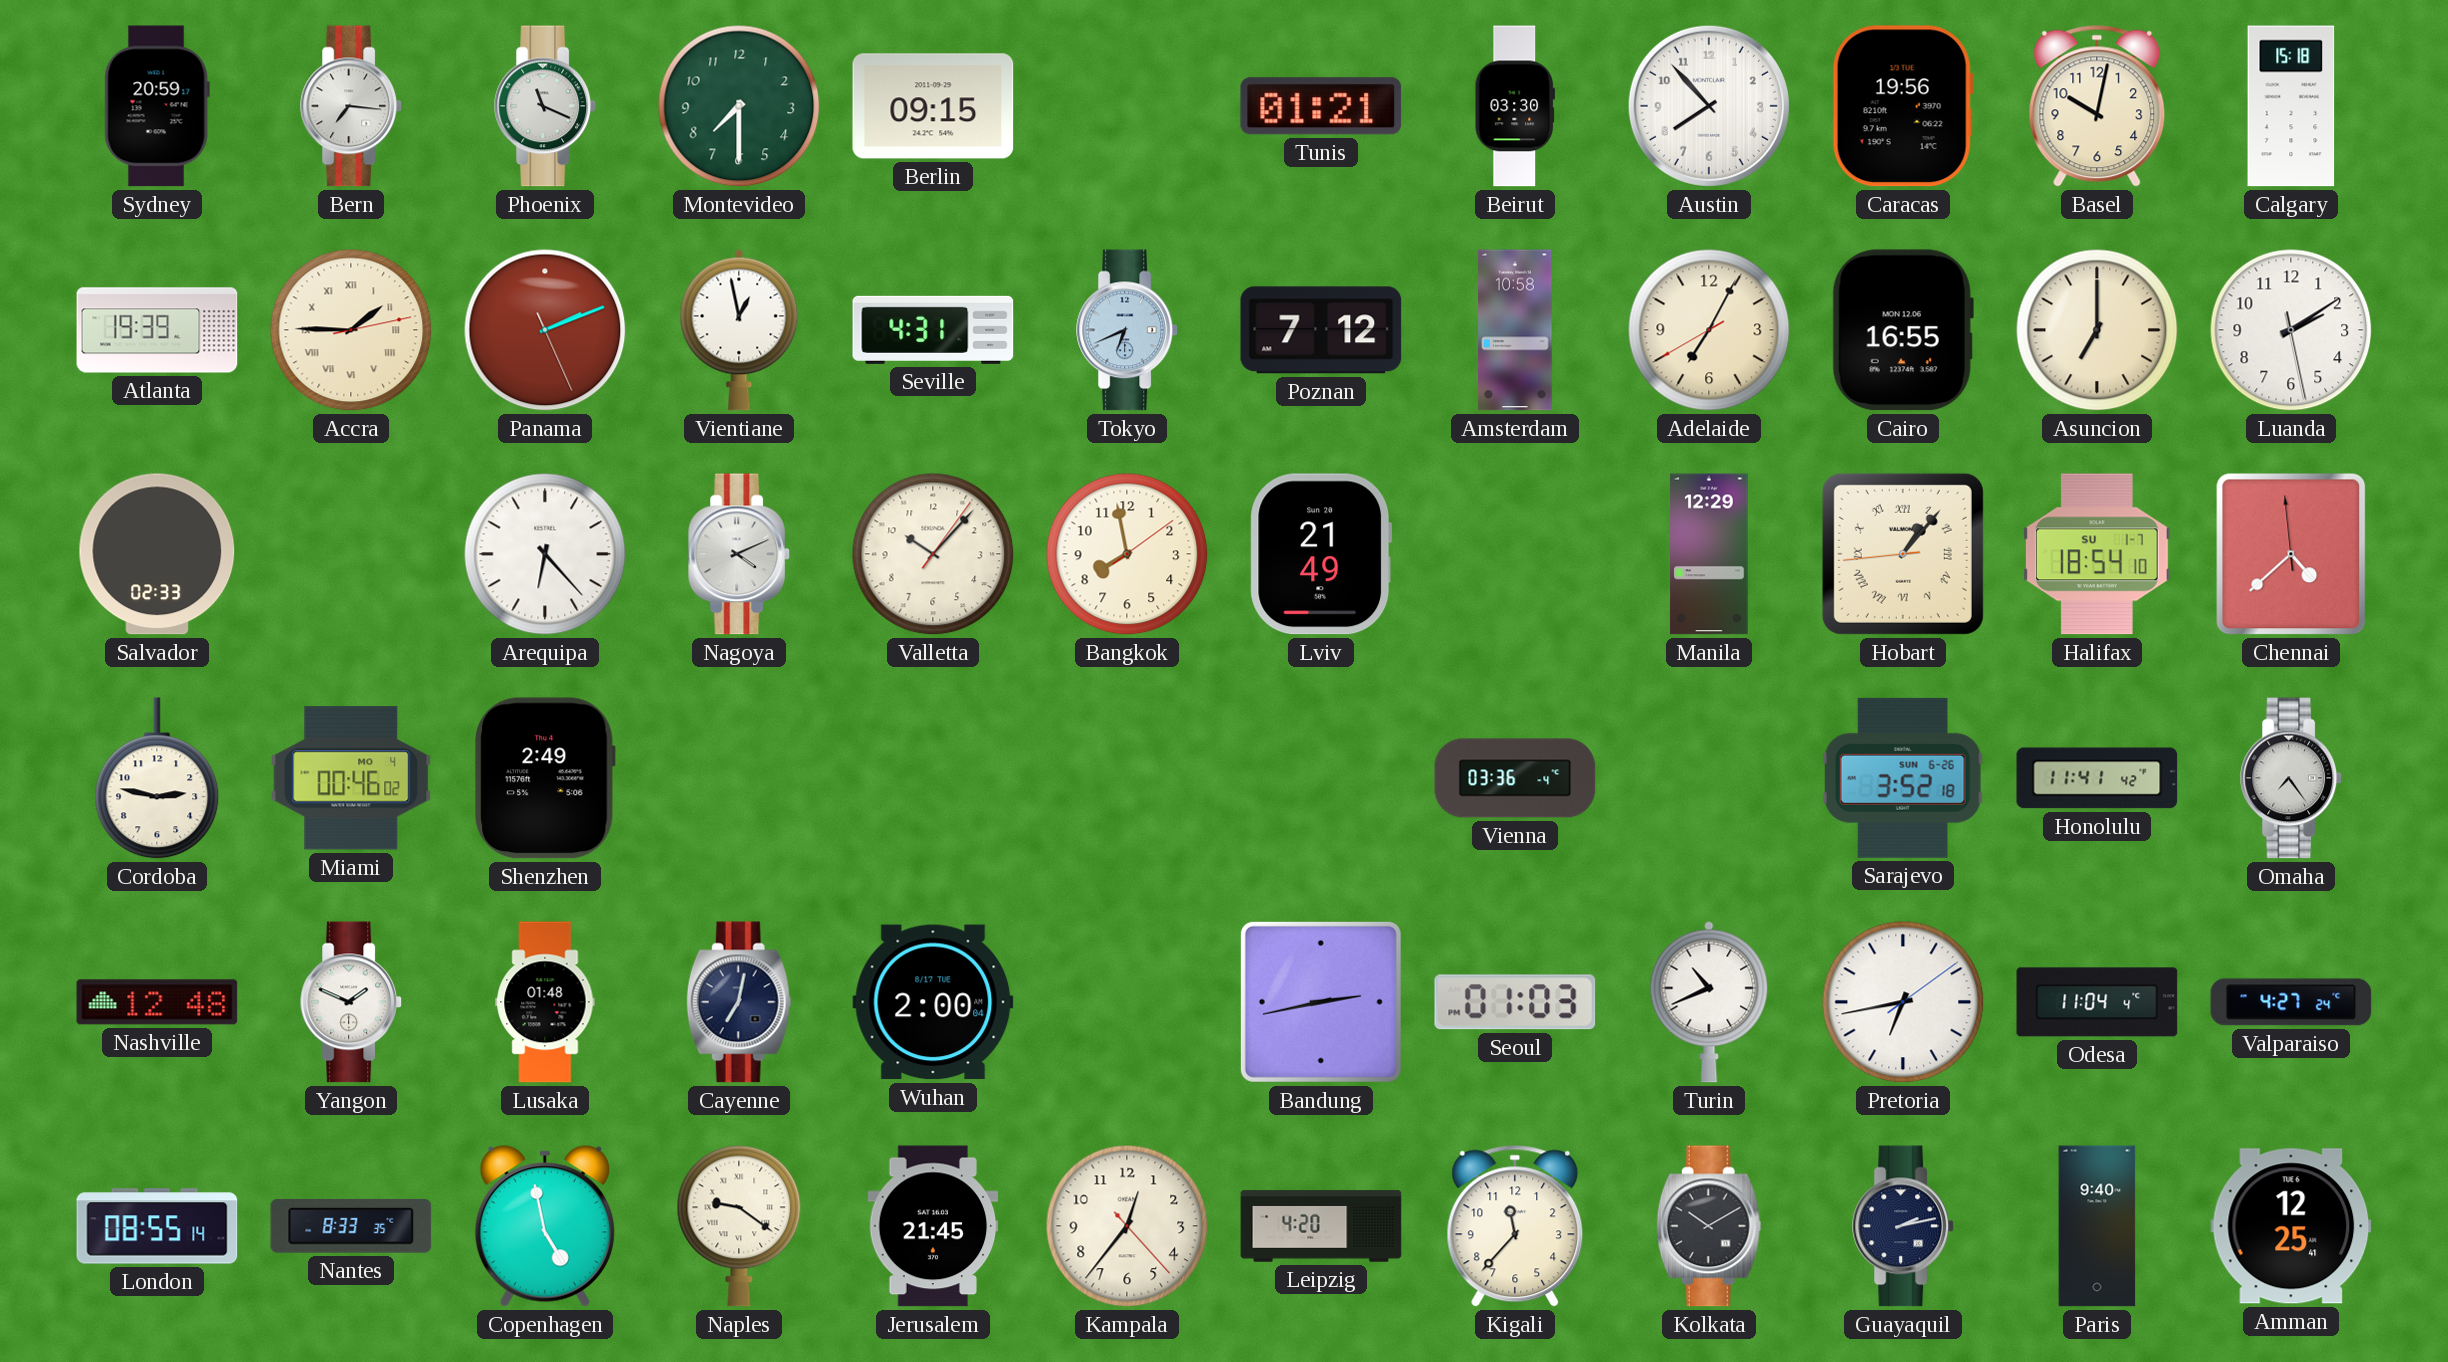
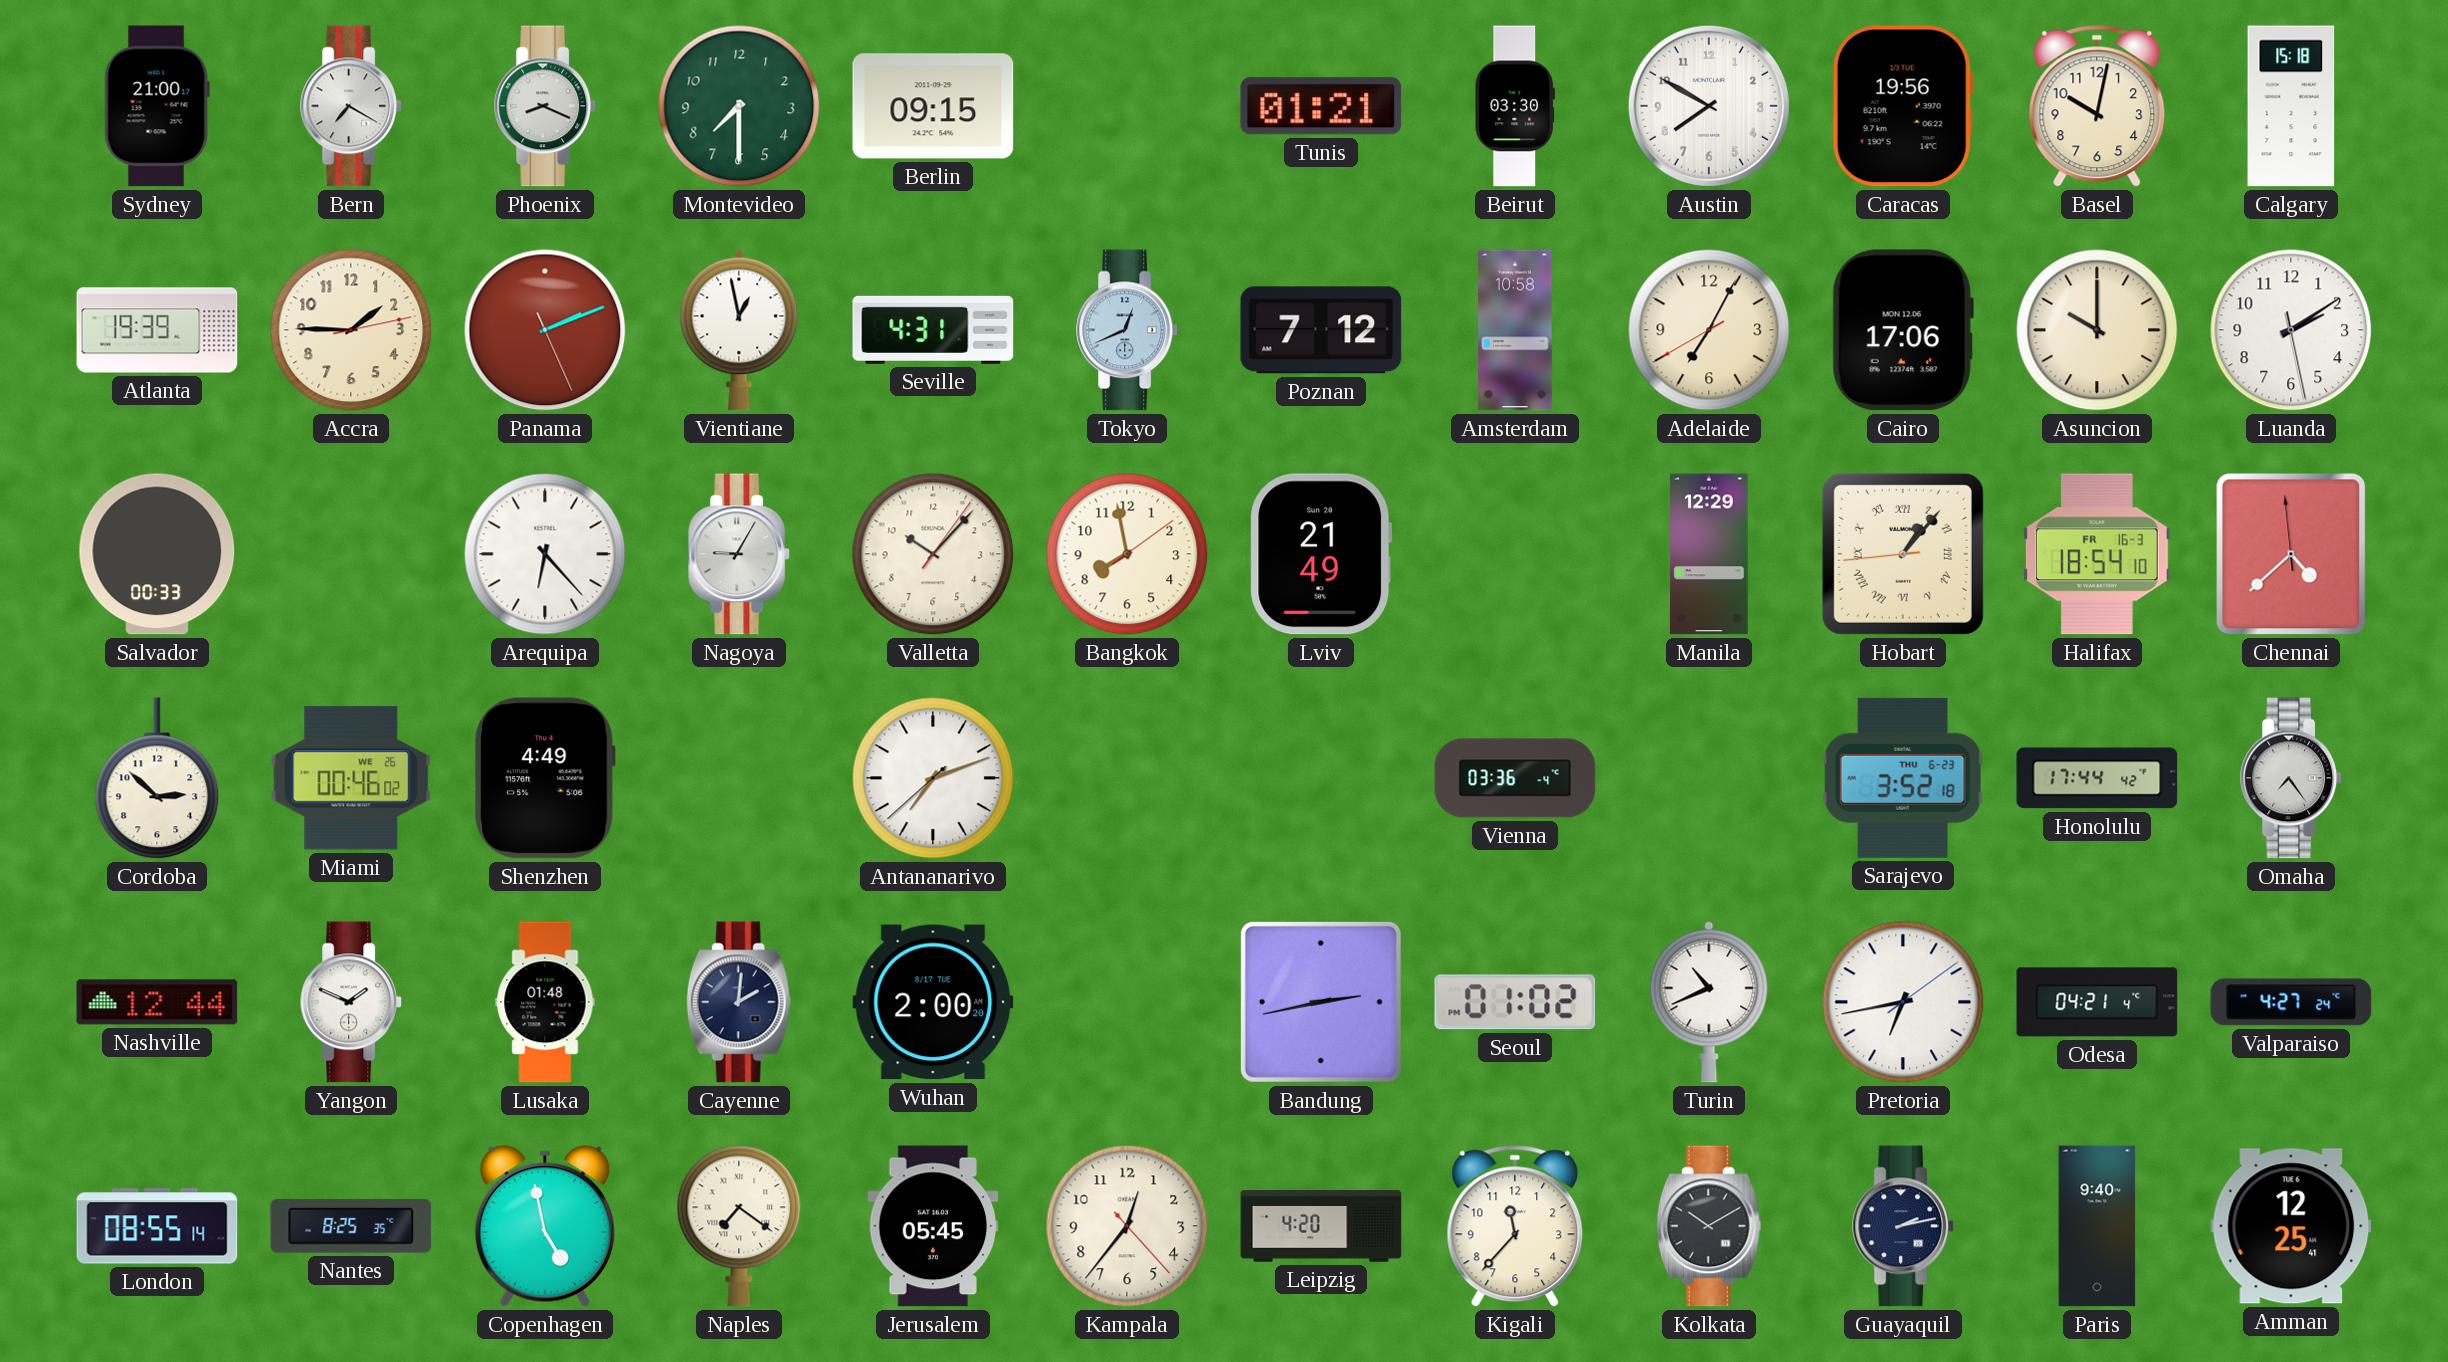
Sydney: 20:59 -> 21:00 (157, 106)
Bern: 7:16 -> 7:20 (352, 106)
Phoenix: 11:19 -> 8:19 (546, 106)
Austin: 7:53 -> 7:50 (1709, 106)
Accra numerals: Roman -> Arabic (351, 330)
Tokyo: 6:41 -> 12:41 (1128, 330)
Cairo: 16:55 -> 17:06 (1903, 330)
Asuncion: 7:00 -> 10:00 (2097, 330)
Salvador: 02:33 -> 00:33 (157, 554)
Nagoya: 4:11 -> 9:05 (740, 554)
Halifax date: SU 1-7 -> FR 16-3 (2097, 554)
Cordoba: 2:47 -> 2:52 (157, 778)
Miami date: MO 4 -> WE 26 (351, 778)
Shenzhen: 2:49 -> 4:49 (545, 778)
Antananarivo: none -> 7:11 (933, 778)
Sarajevo date: SUN 6-26 -> THU 6-23 (1903, 778)
Honolulu: 11:41 -> 17:44 (2097, 778)
Nashville: 12:48 -> 12:44 (157, 1002)
Cayenne: 7:02 -> 2:01 (739, 1002)
Wuhan: 2:00:04 -> 2:00:20 (933, 1002)
Seoul: 01:03 -> 01:02 (1515, 1002)
Odesa: 11:04 -> 04:21 (2097, 1002)
Nantes: 8:33 -> 8:25 (351, 1226)
Naples: 9:21 -> 7:21 (739, 1226)
Jerusalem: 21:45 -> 05:45 (933, 1226)
